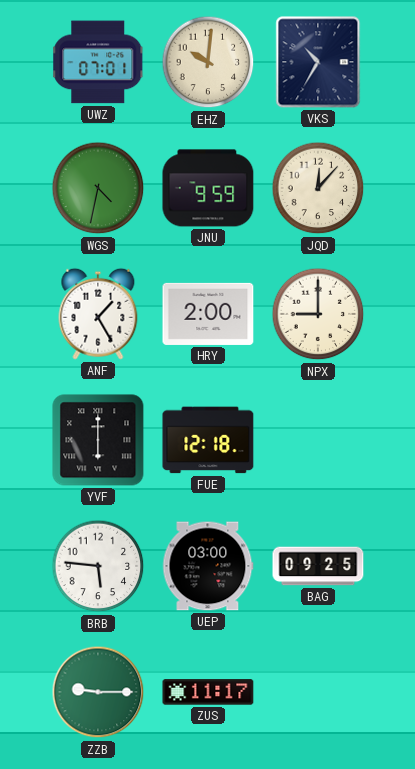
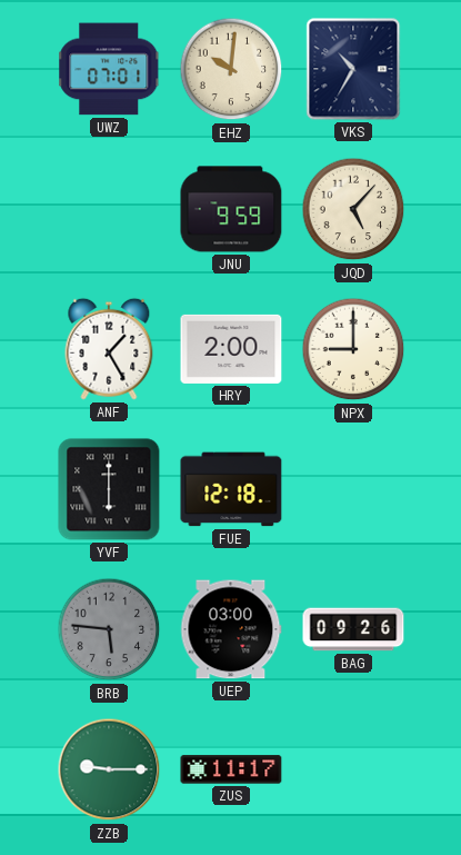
WGS: 4:32 -> none (98, 188)
JQD: 12:07 -> 5:07 (353, 209)
BRB dial: white -> grey (109, 629)
BAG: 09:25 -> 09:26 (353, 629)
